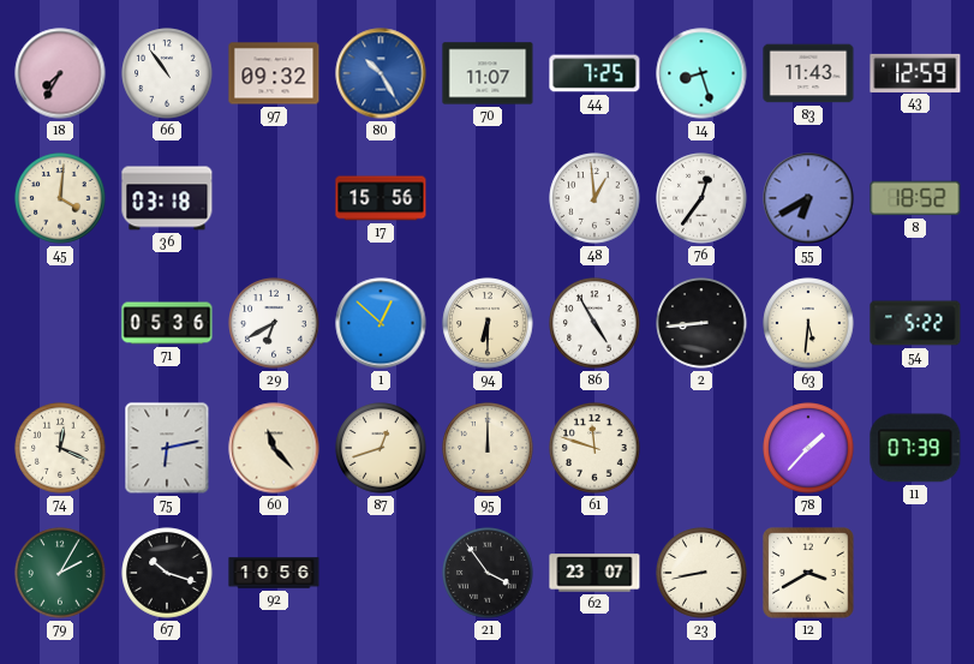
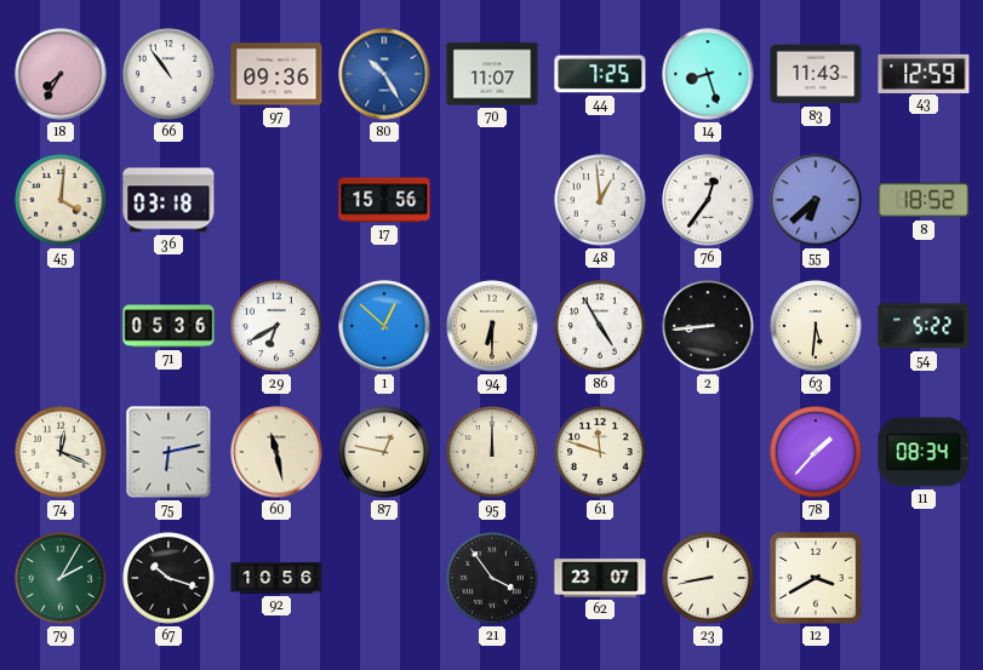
97: 09:32 -> 09:36 (276, 74)
55: 6:40 -> 6:38 (816, 200)
60: 11:23 -> 11:28 (276, 452)
87: 12:42 -> 12:47 (384, 452)
11: 07:39 -> 08:34 (924, 452)
